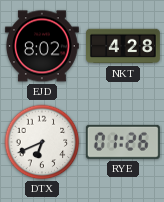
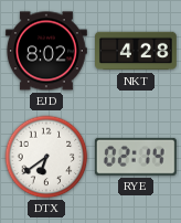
DTX: 6:41 -> 6:39 (46, 157)
RYE: 01:26 -> 02:14 (136, 157)
